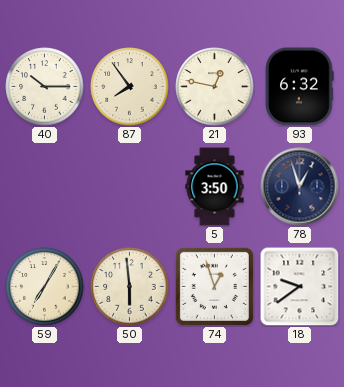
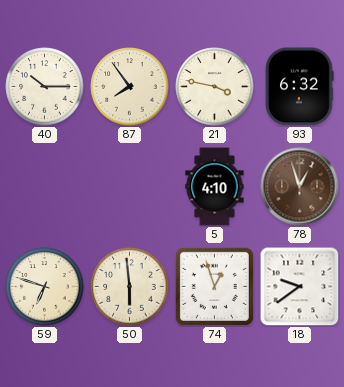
21: 12:47 -> 3:47 (215, 87)
5: 3:50 -> 4:10 (215, 187)
78 dial: navy -> brown (300, 187)
59: 7:05 -> 6:48 (45, 287)
